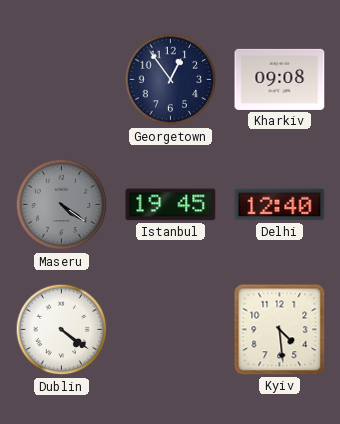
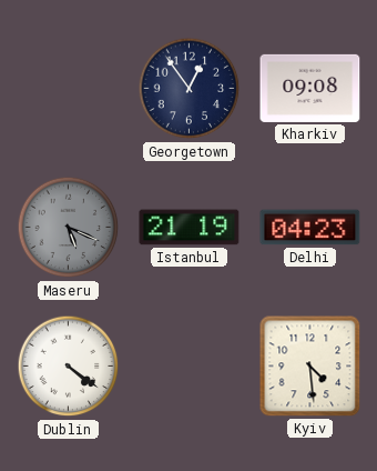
Maseru: 4:21 -> 5:19 (69, 228)
Istanbul: 19:45 -> 21:19 (190, 228)
Delhi: 12:40 -> 04:23 (310, 228)
